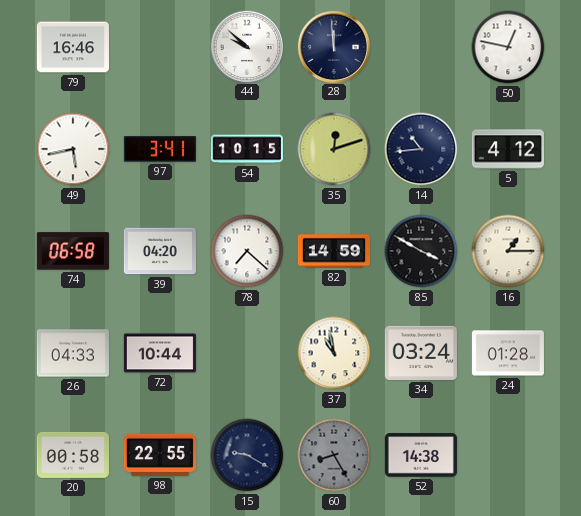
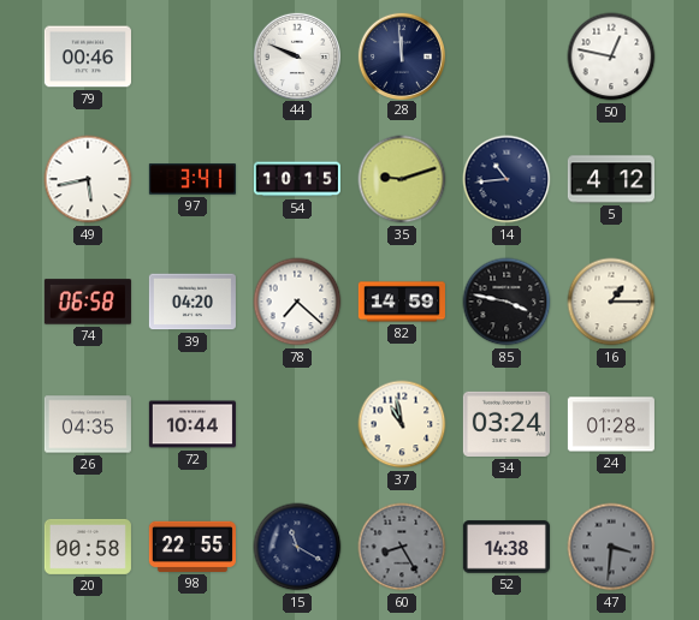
79: 16:46 -> 00:46 (88, 56)
44: 9:52 -> 9:49 (296, 55)
35: 12:12 -> 9:12 (402, 179)
85: 3:50 -> 3:47 (507, 302)
26: 04:33 -> 04:35 (88, 424)
15: 9:20 -> 11:20 (297, 547)
47: none -> 3:31 (611, 547)
